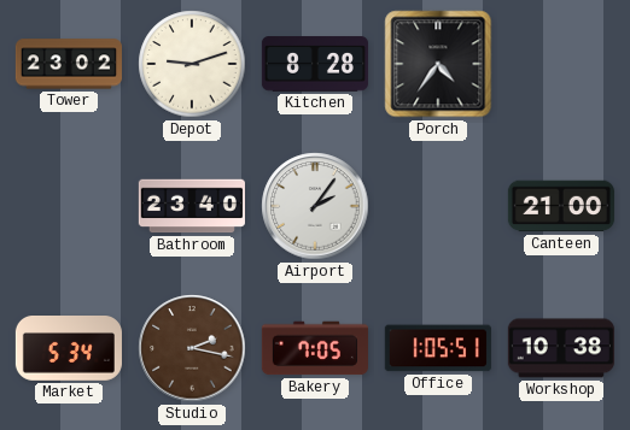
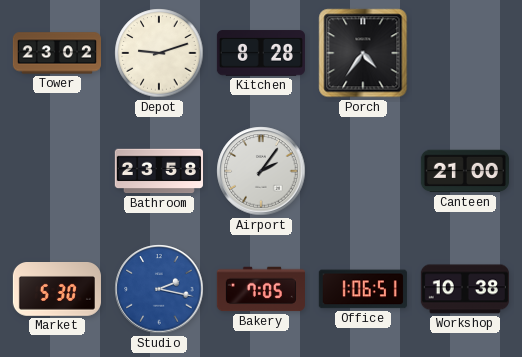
Bathroom: 23:40 -> 23:58 (159, 171)
Market: 5:34 -> 5:30 (57, 290)
Studio dial: brown -> blue (159, 289)
Office: 1:05 -> 1:06 (363, 289)
